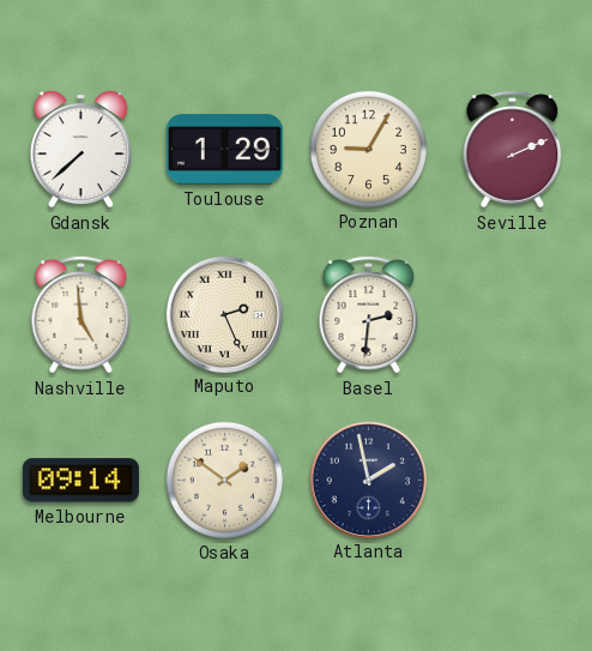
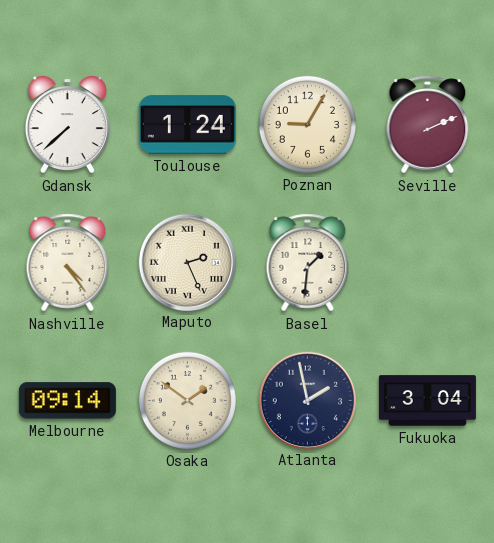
Toulouse: 1:29 -> 1:24 (187, 125)
Nashville: 4:59 -> 4:24 (68, 263)
Basel: 2:31 -> 1:31 (308, 263)
Fukuoka: none -> 3:04 (427, 401)
